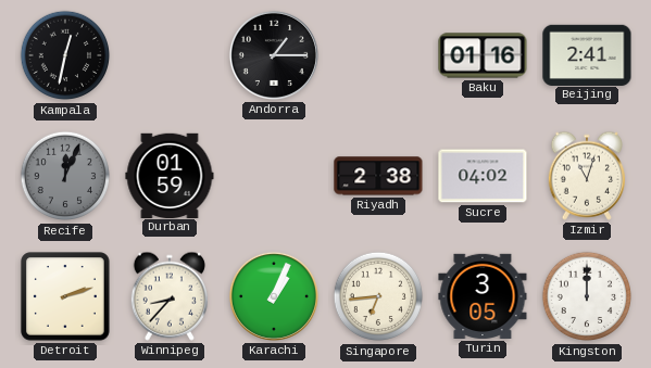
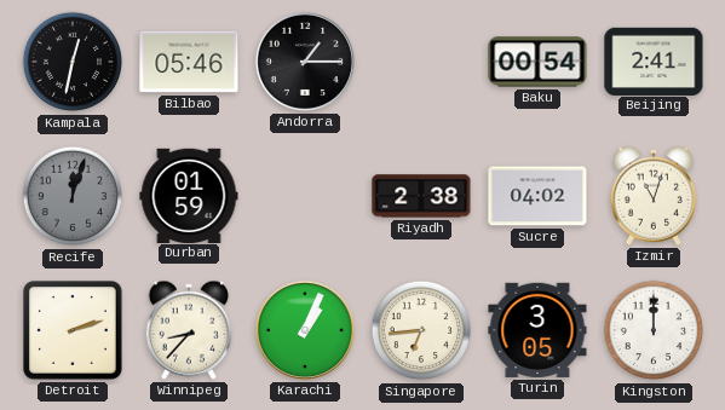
Bilbao: none -> 05:46 (189, 62)
Baku: 01:16 -> 00:54 (537, 62)
Recife: 12:04 -> 12:03 (73, 196)
